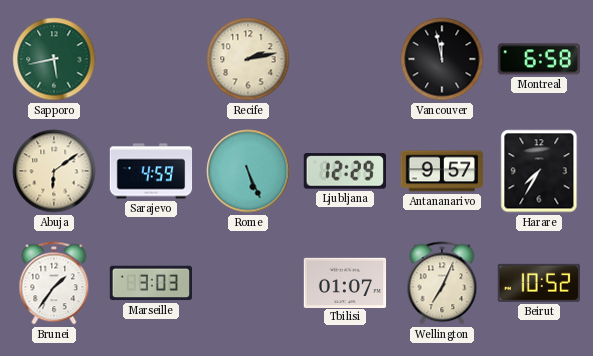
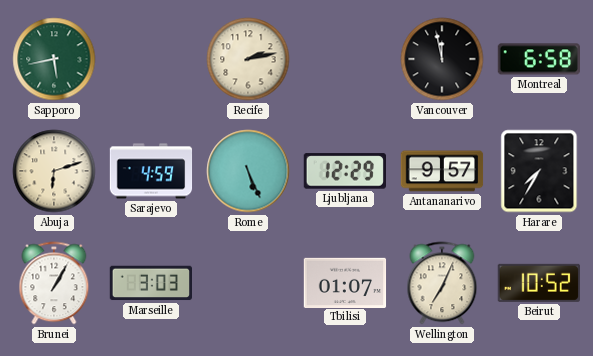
Abuja: 6:09 -> 6:12 (54, 171)
Brunei: 1:36 -> 1:05 (54, 283)
